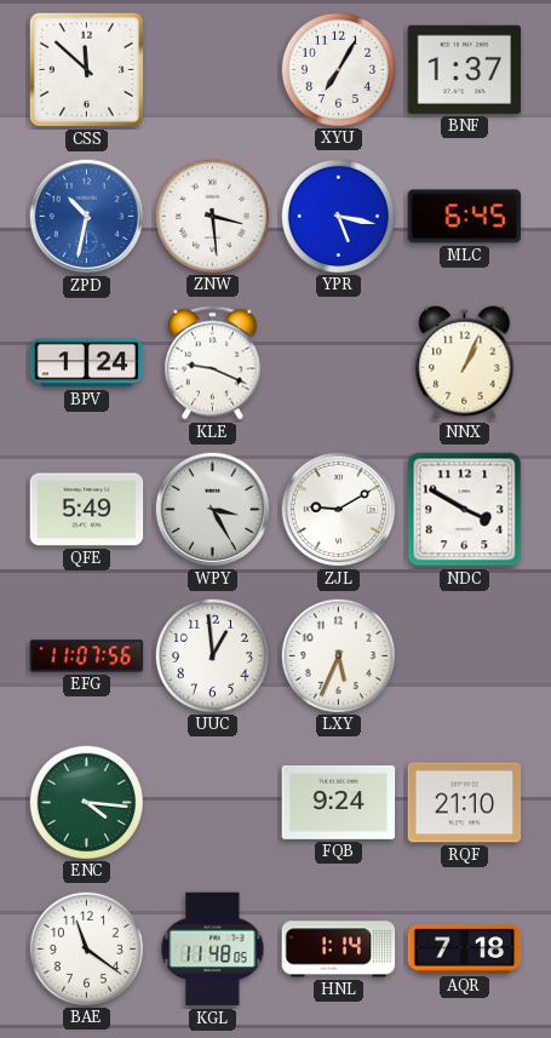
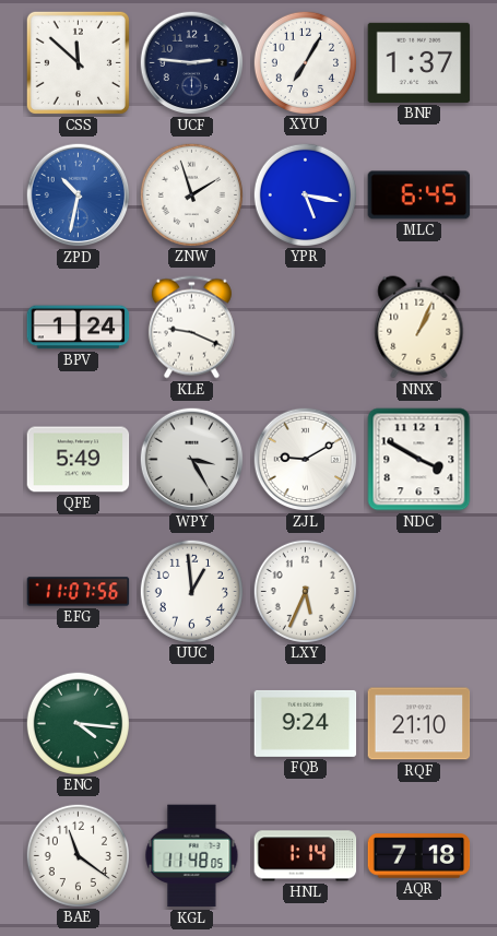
UCF: none -> 2:46 (192, 63)
ZNW: 3:29 -> 1:57 (191, 194)
